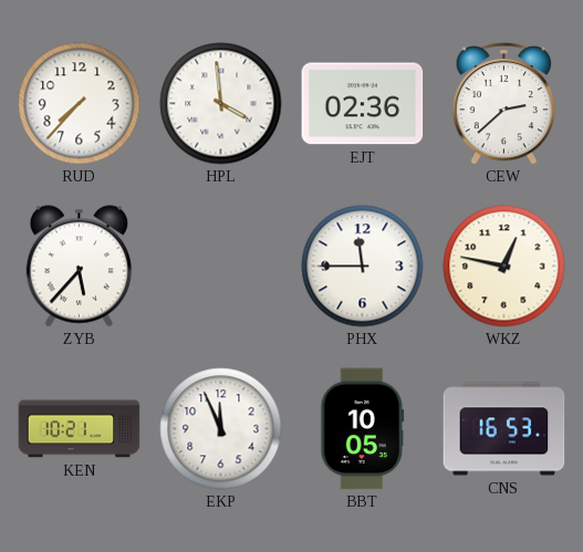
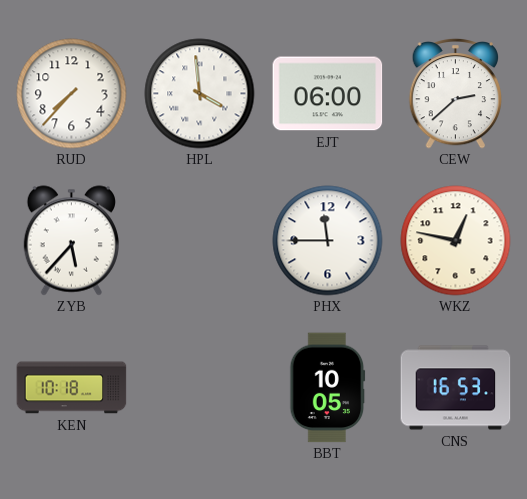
EJT: 02:36 -> 06:00 (328, 94)
KEN: 10:21 -> 10:18 (72, 388)
EKP: 11:56 -> none (221, 429)
